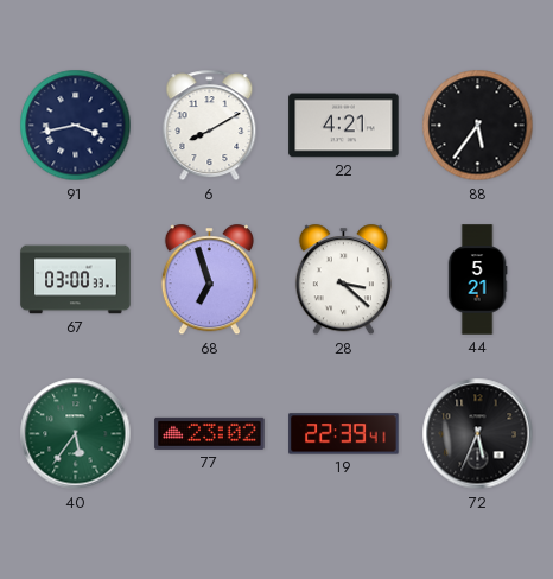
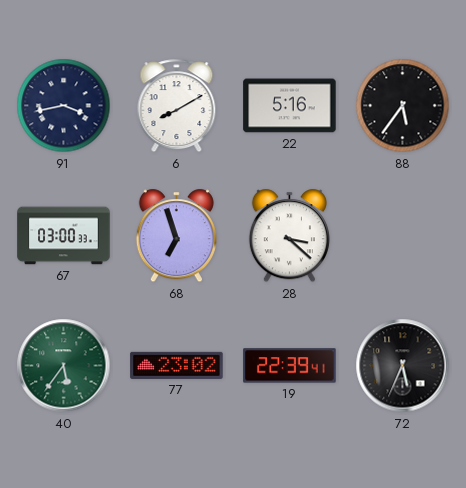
22: 4:21 -> 5:16 (290, 106)
44: 5:21 -> none (477, 280)
